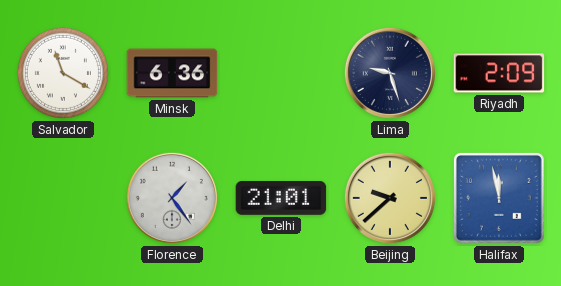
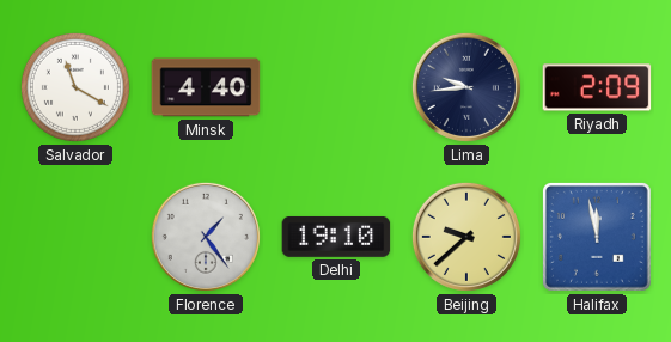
Minsk: 6:36 -> 4:40 (206, 87)
Lima: 9:27 -> 9:44 (466, 87)
Delhi: 21:01 -> 19:10 (336, 237)
